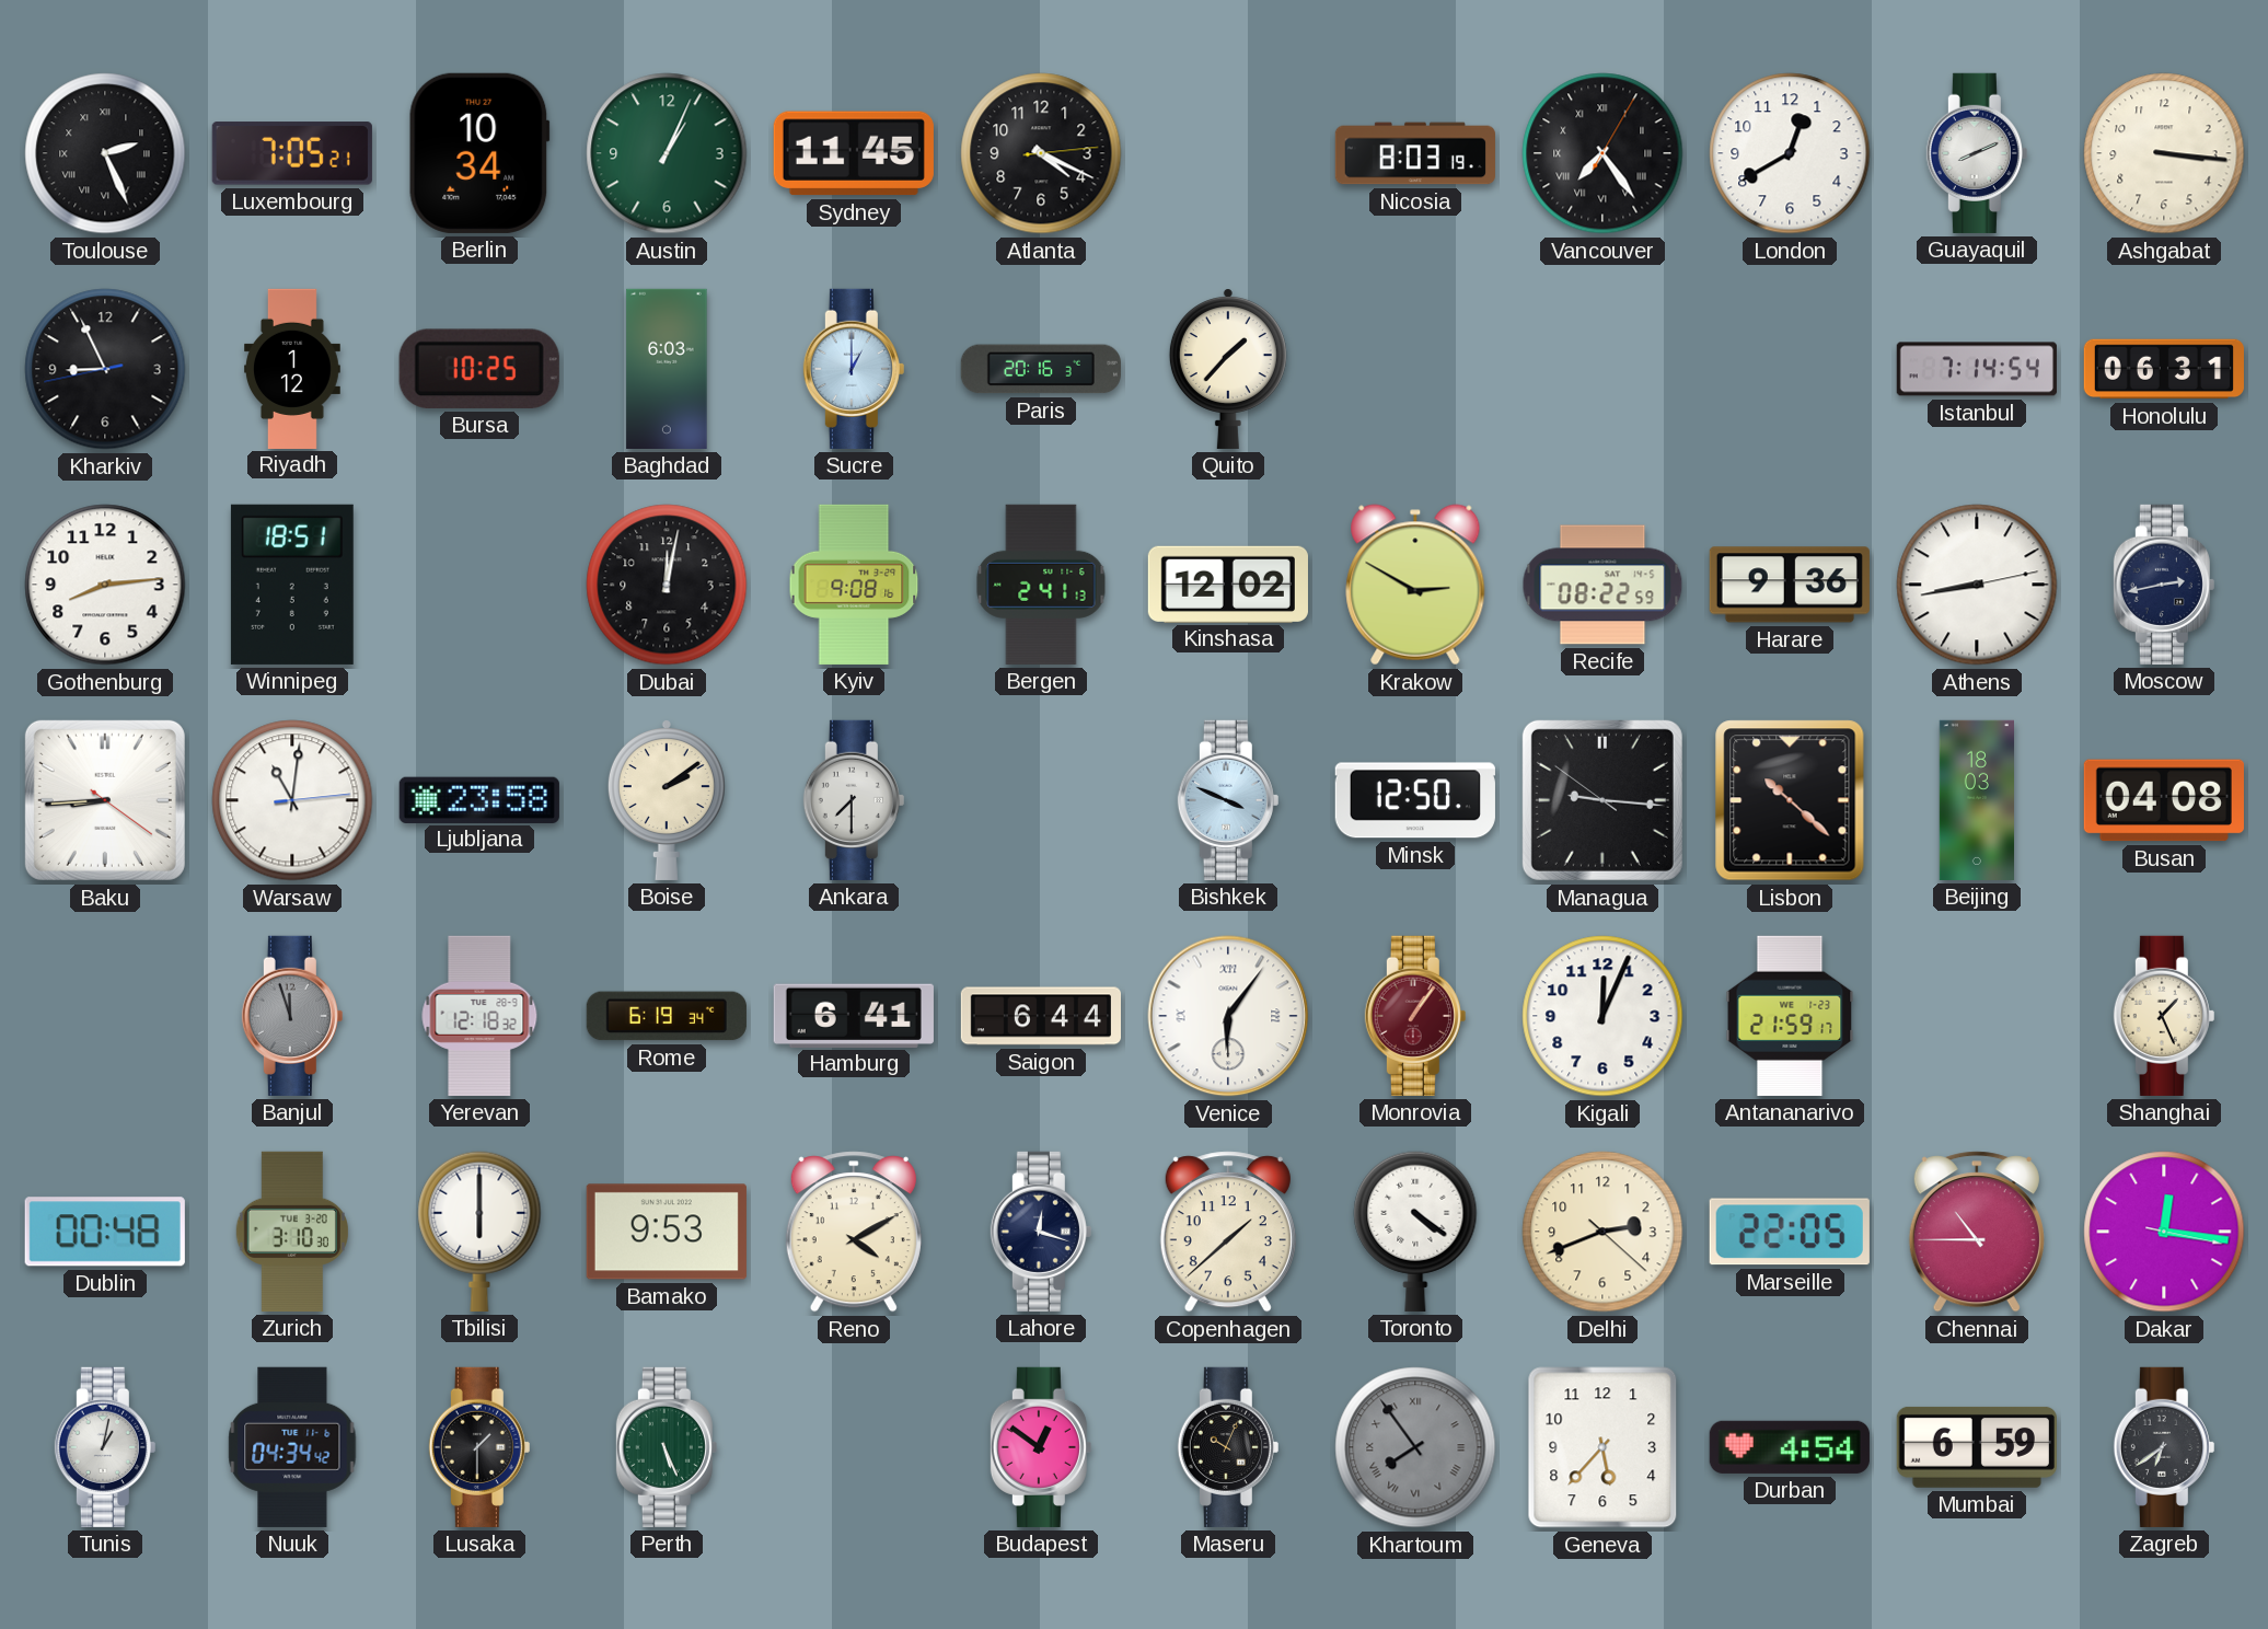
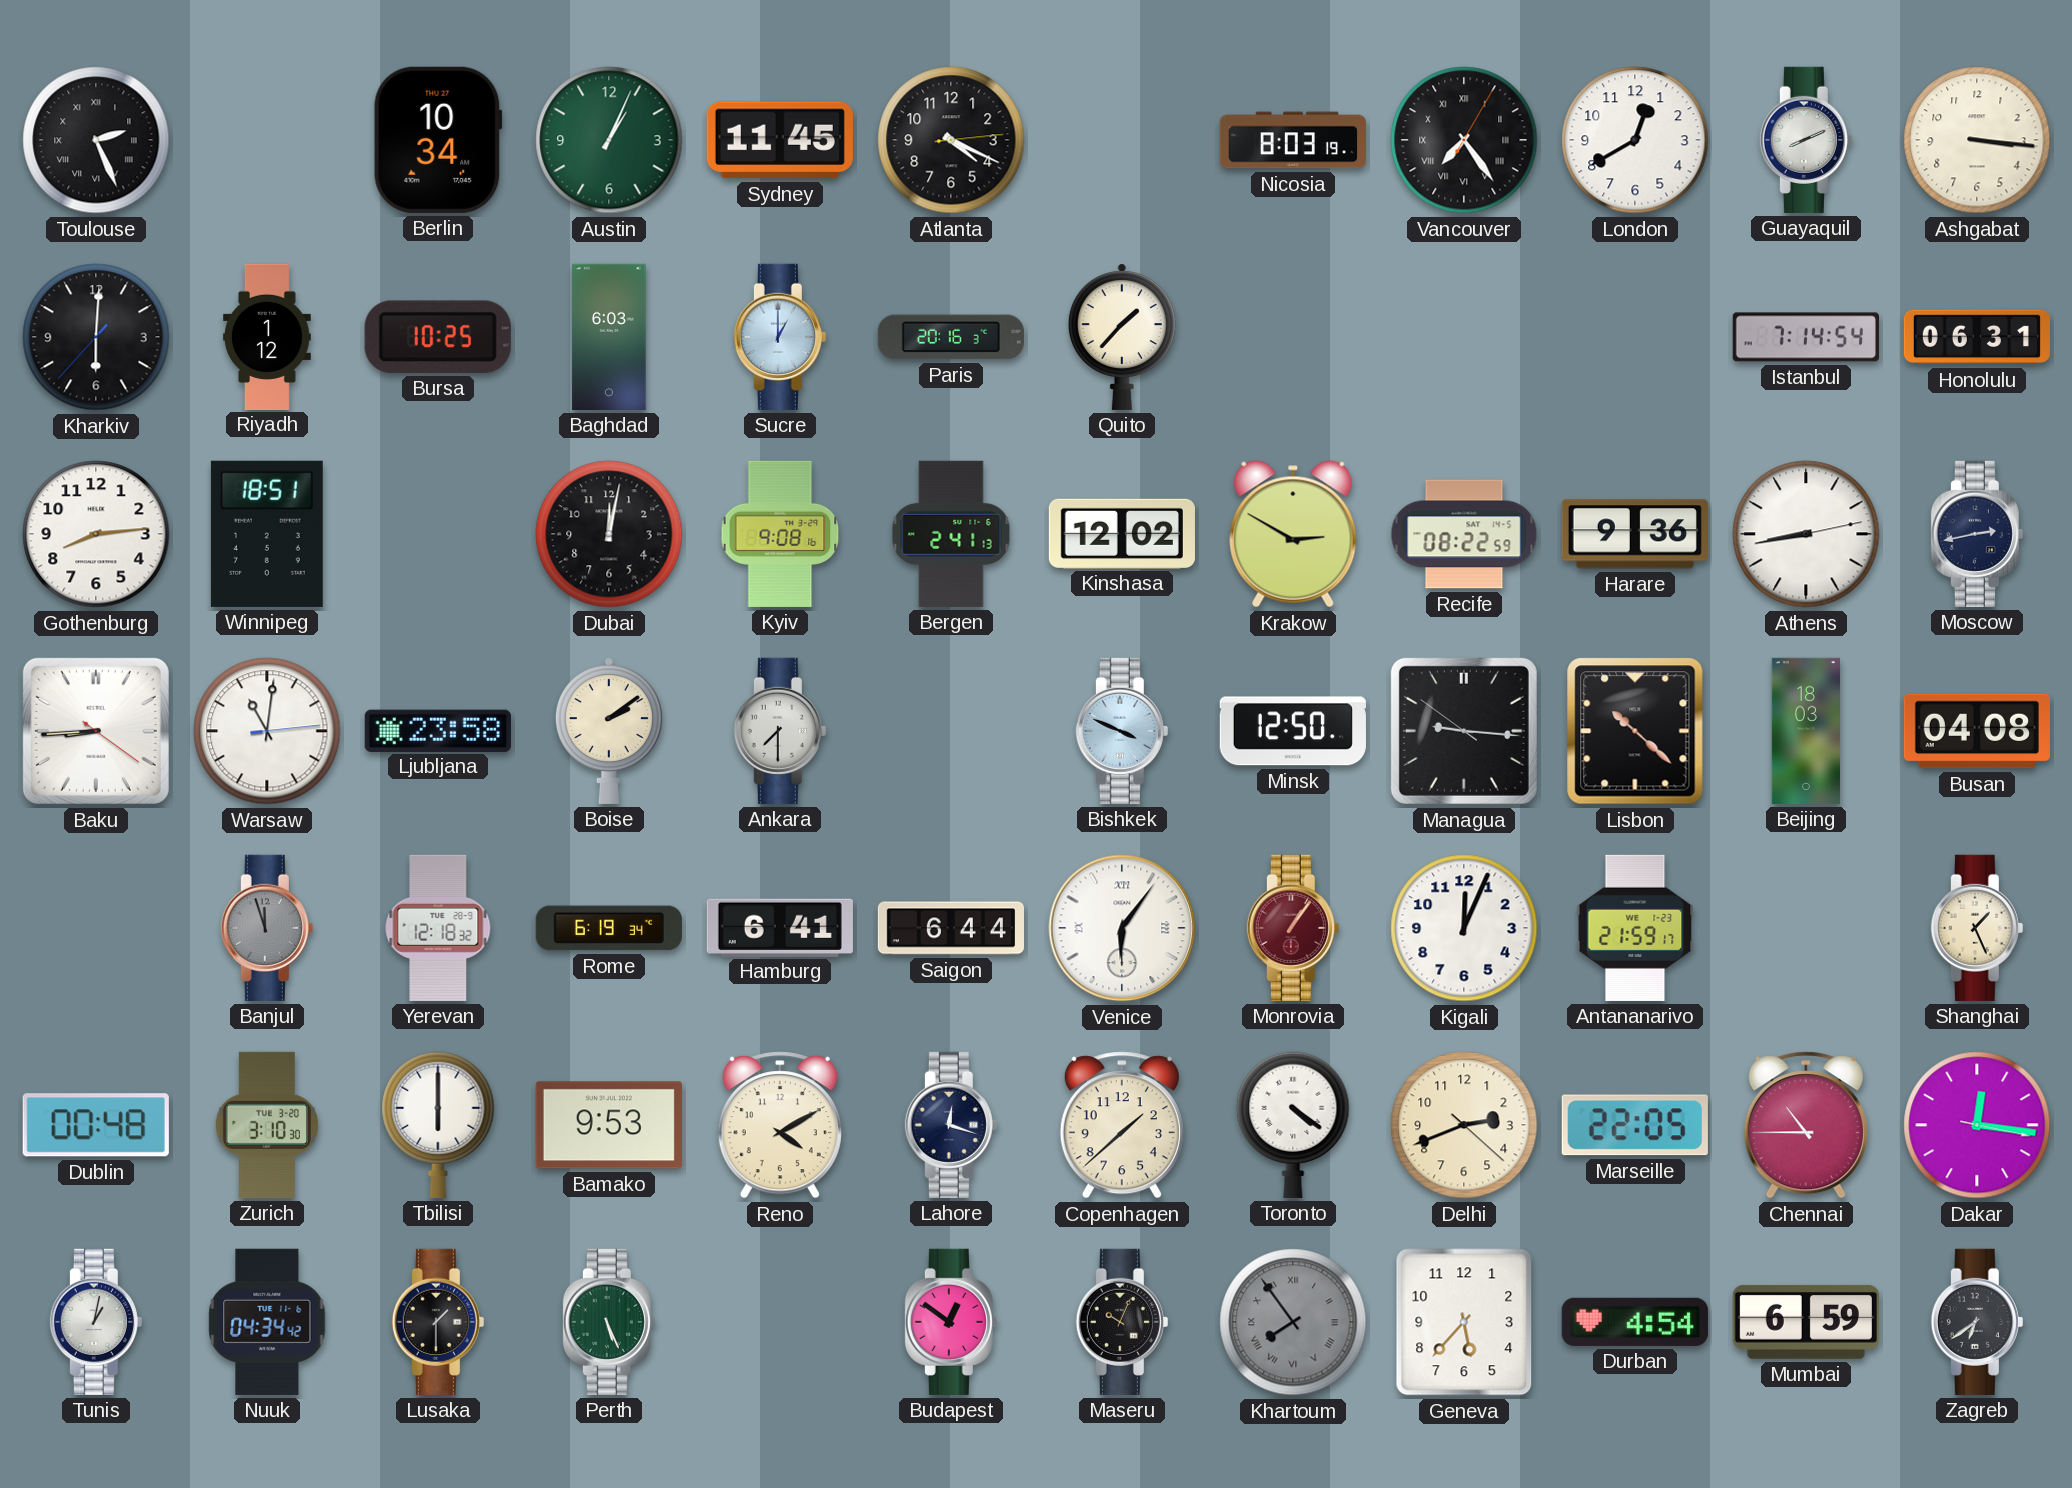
Luxembourg: 7:05 -> none (292, 153)
Kharkiv: 8:55 -> 6:00 (96, 337)
